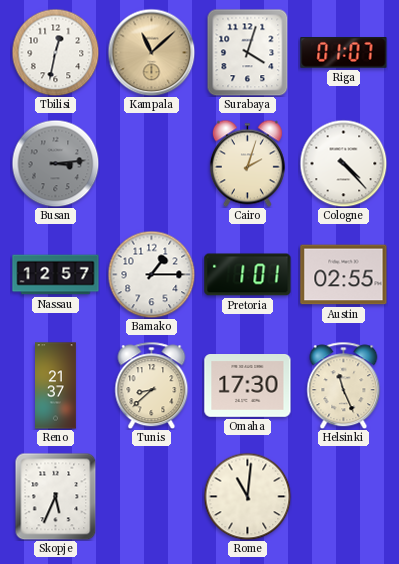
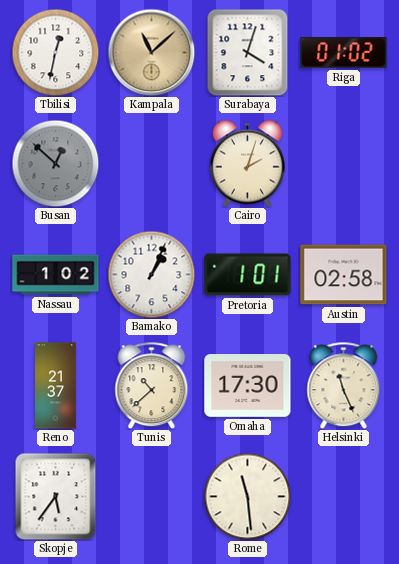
Riga: 01:07 -> 01:02 (344, 53)
Busan: 3:14 -> 12:52 (55, 163)
Cologne: 4:23 -> none (343, 163)
Nassau: 12:57 -> 1:02 (56, 275)
Bamako: 1:15 -> 1:04 (151, 274)
Austin: 02:55 -> 02:58 (344, 275)
Tunis: 8:38 -> 10:38 (152, 385)
Skopje: 5:34 -> 5:36 (56, 496)
Rome: 11:01 -> 11:29 (247, 496)
